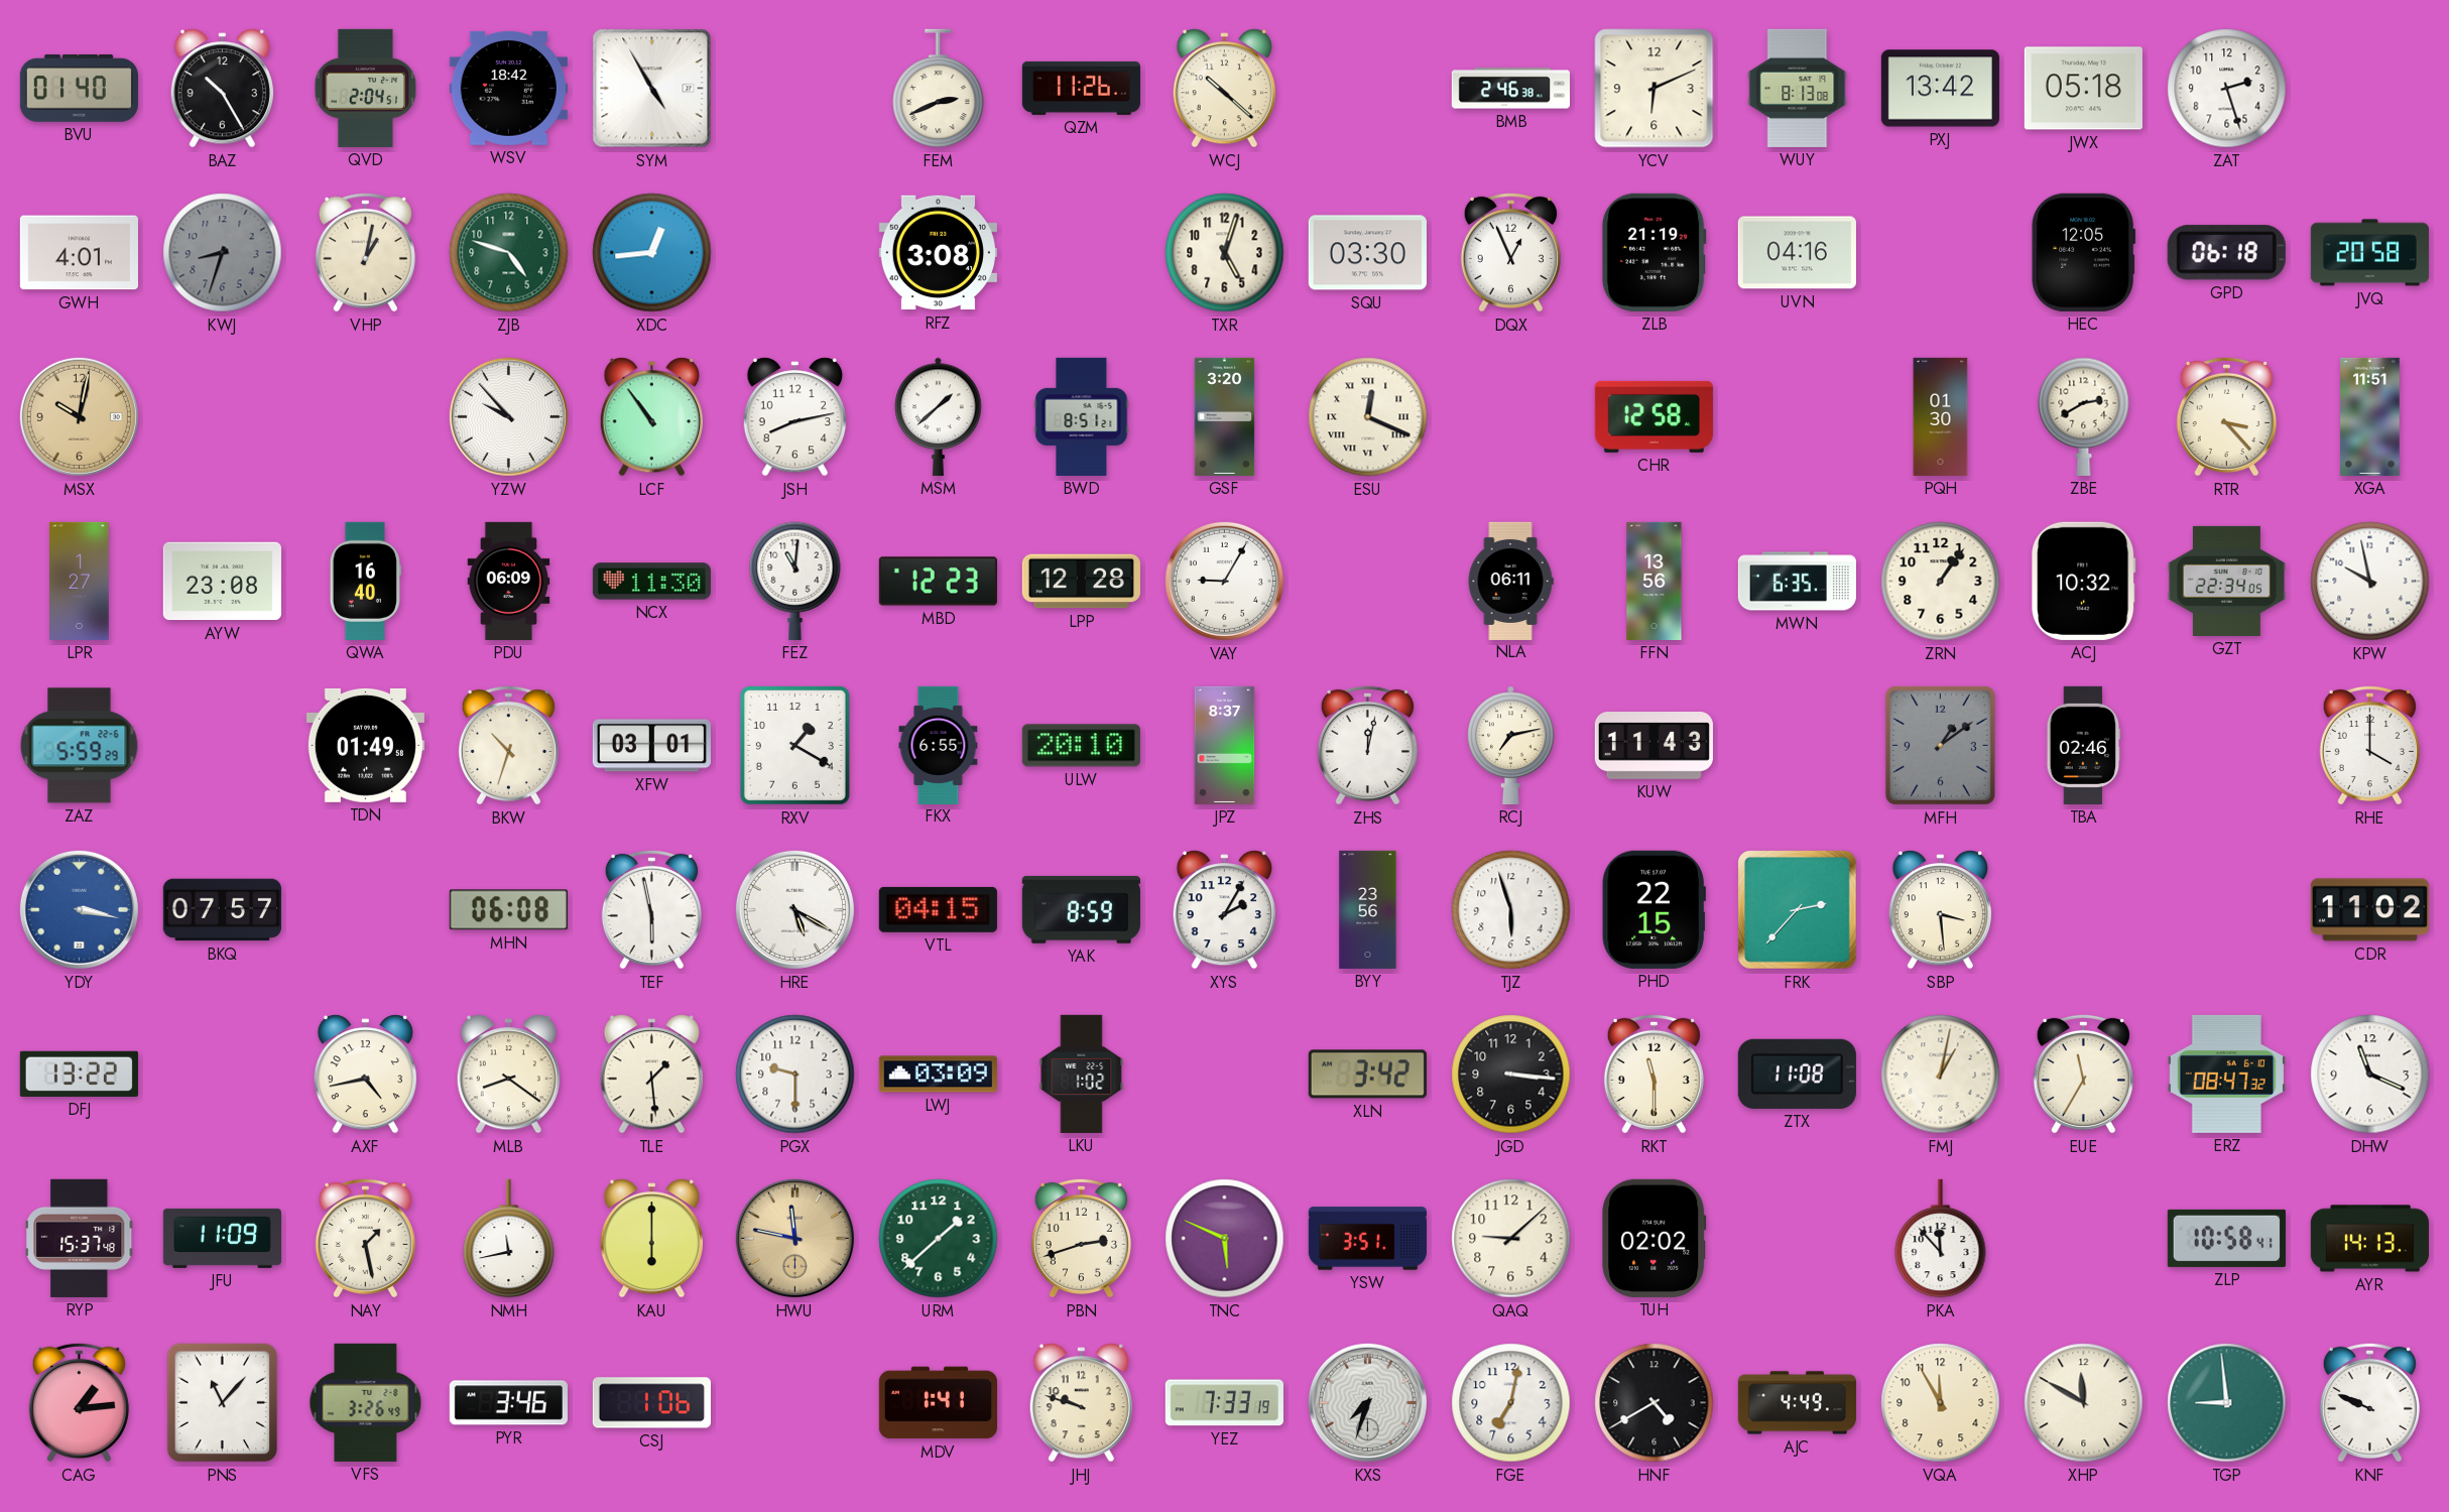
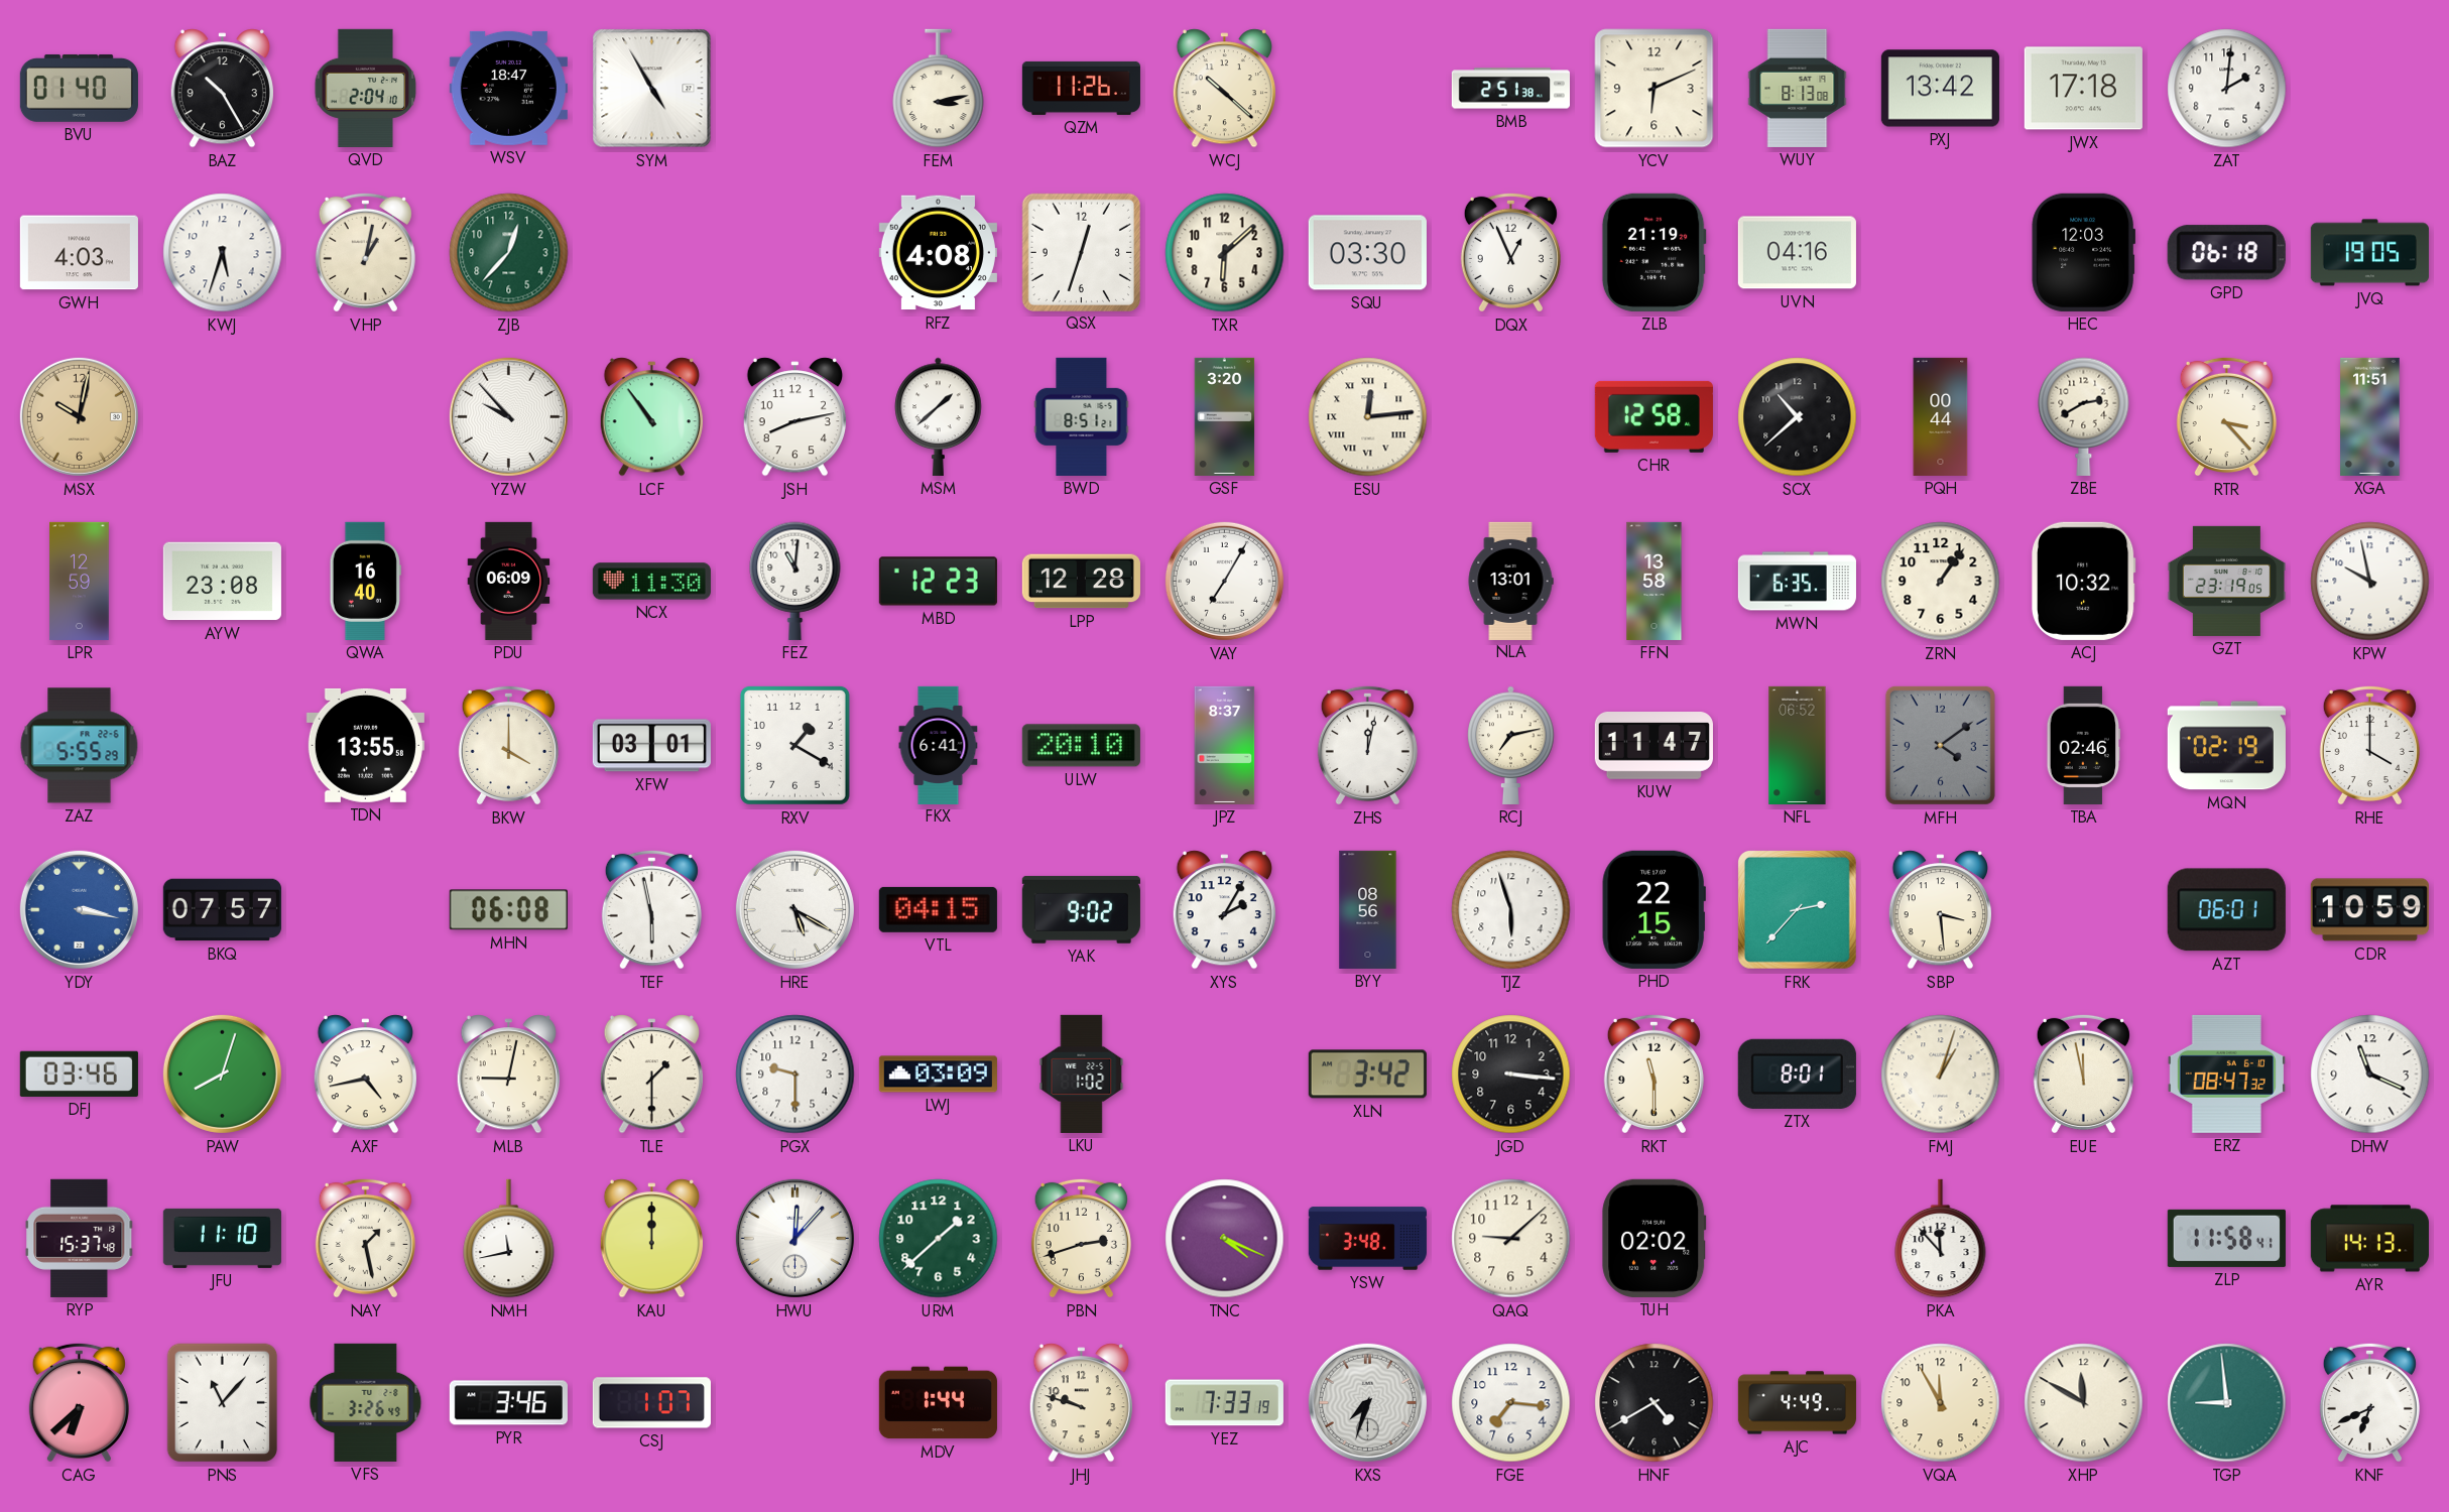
QVD: 2:04:51 -> 2:04:10 (366, 88)
WSV: 18:42 -> 18:47 (508, 88)
FEM: 2:41 -> 3:13 (939, 89)
BMB: 2:46 -> 2:51 (1510, 89)
JWX: 05:18 -> 17:18 (2083, 89)
ZAT: 2:27 -> 2:01 (2227, 89)
GWH: 4:01 -> 4:03 (79, 253)
KWJ: 8:33 -> 5:33 (223, 253)
KWJ dial: grey -> white (223, 253)
ZJB: 4:48 -> 12:37 (509, 253)
XDC: 12:44 -> none (652, 253)
RFZ: 3:08 -> 4:08 (938, 253)
QSX: none -> 12:33 (1081, 252)
TXR: 5:03 -> 6:08 (1225, 253)
HEC: 12:05 -> 12:03 (2083, 252)
JVQ: 20:58 -> 19:05 (2369, 253)
ESU: 12:19 -> 12:14 (1368, 417)
SCX: none -> 10:38 (1798, 417)
PQH: 01:30 -> 00:44 (1941, 416)
LPR: 1:27 -> 12:59 (80, 581)
VAY: 9:05 -> 7:05 (1224, 581)
NLA: 06:11 -> 13:01 (1510, 581)
FFN: 13:56 -> 13:58 (1655, 581)
GZT: 22:34 -> 23:19 (2226, 581)
ZAZ: 5:59 -> 5:55 (80, 746)
TDN: 01:49 -> 13:55 (365, 745)
BKW: 10:33 -> 4:00 (508, 745)
FKX: 6:55 -> 6:41 (939, 745)
KUW: 11:43 -> 11:47 (1654, 746)
NFL: none -> 06:52 (1798, 745)
MFH: 1:09 -> 4:09 (1940, 745)
MQN: none -> 02:19 (2226, 746)
YAK: 8:59 -> 9:02 (1081, 909)
BYY: 23:56 -> 08:56 (1368, 909)
AZT: none -> 06:01 (2226, 910)
CDR: 11:02 -> 10:59 (2369, 910)
DFJ: 13:22 -> 03:46 (79, 1074)
PAW: none -> 8:03 (222, 1074)
MLB: 8:21 -> 9:02 (508, 1075)
TLE: 1:29 -> 1:30 (651, 1075)
ZTX: 11:08 -> 8:01 (1797, 1074)
FMJ: 1:02 -> 1:03 (1941, 1075)
EUE: 11:35 -> 11:58 (2083, 1074)
JFU: 11:09 -> 11:10 (222, 1238)
KAU: 6:00 -> 12:00 (651, 1239)
HWU: 11:47 -> 12:07 (794, 1238)
HWU dial: champagne -> white (794, 1238)
TNC: 5:49 -> 4:19 (1225, 1239)
YSW: 3:51 -> 3:48 (1367, 1239)
ZLP: 10:58 -> 11:58 (2226, 1238)
CAG: 1:14 -> 6:38 (79, 1402)
CSJ: 1:06 -> 1:07 (651, 1403)
MDV: 1:41 -> 1:44 (938, 1403)
FGE: 7:02 -> 7:16 (1511, 1403)
KNF: 9:49 -> 6:41 (2369, 1402)
